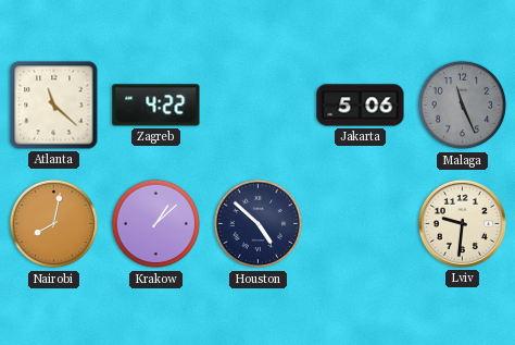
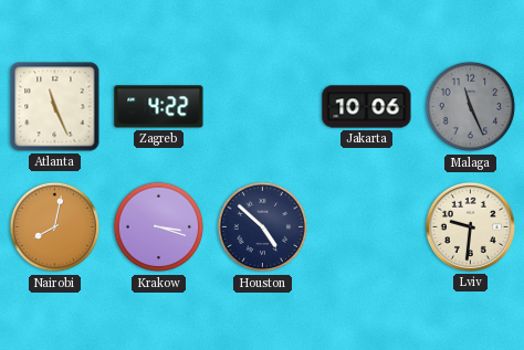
Atlanta: 11:22 -> 11:26 (55, 107)
Jakarta: 5:06 -> 10:06 (367, 107)
Krakow: 1:08 -> 3:18 (159, 227)
